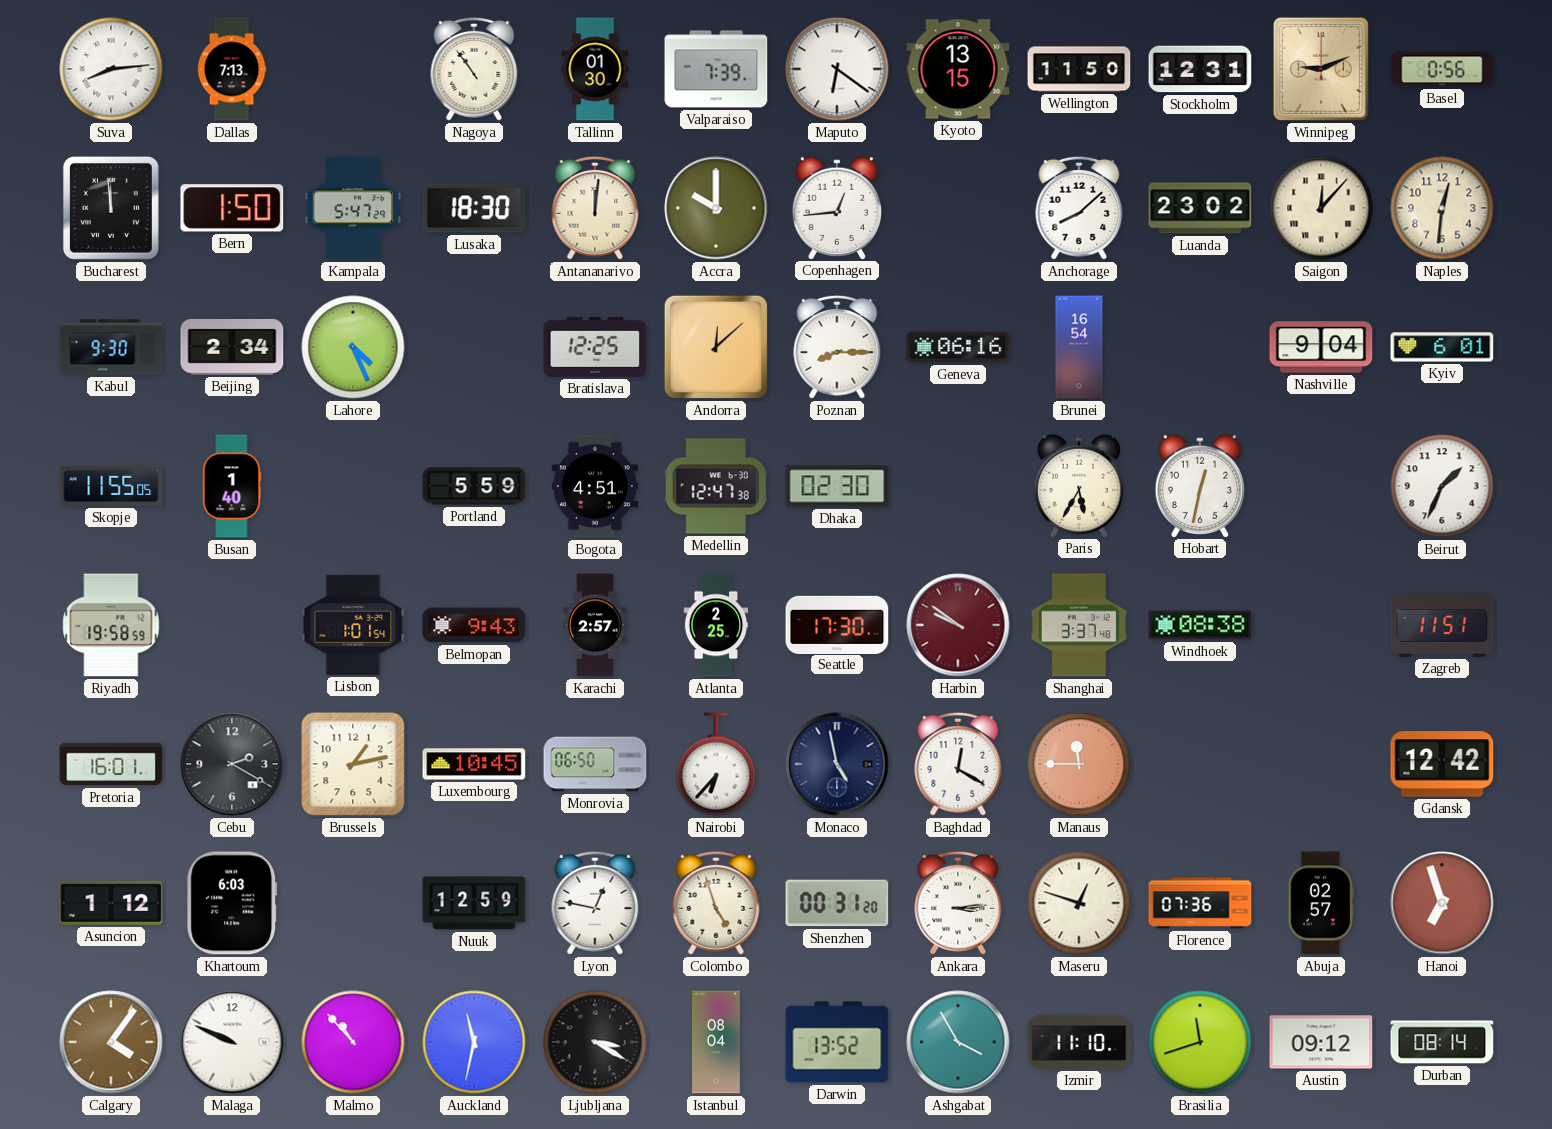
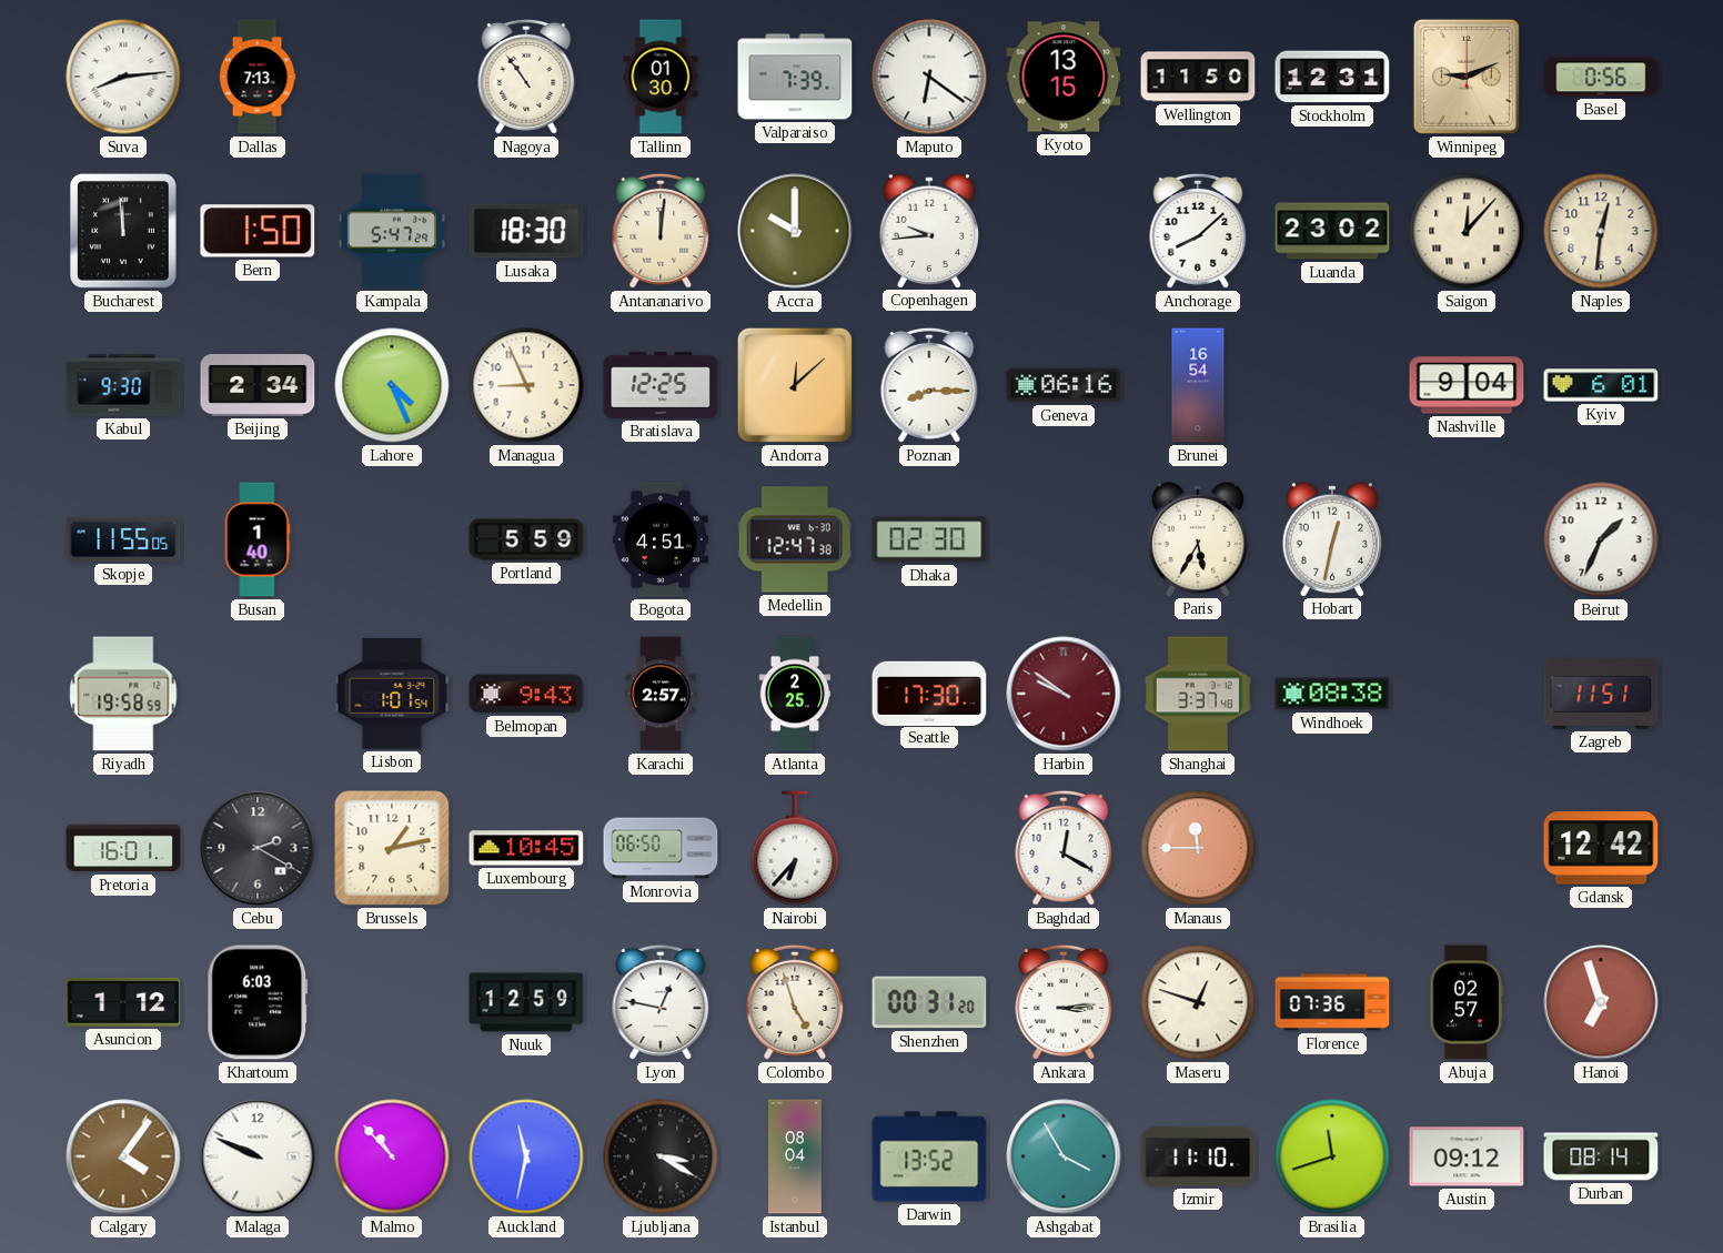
Copenhagen: 12:44 -> 9:44 (929, 230)
Managua: none -> 8:56 (526, 385)
Monaco: 4:58 -> none (837, 764)
